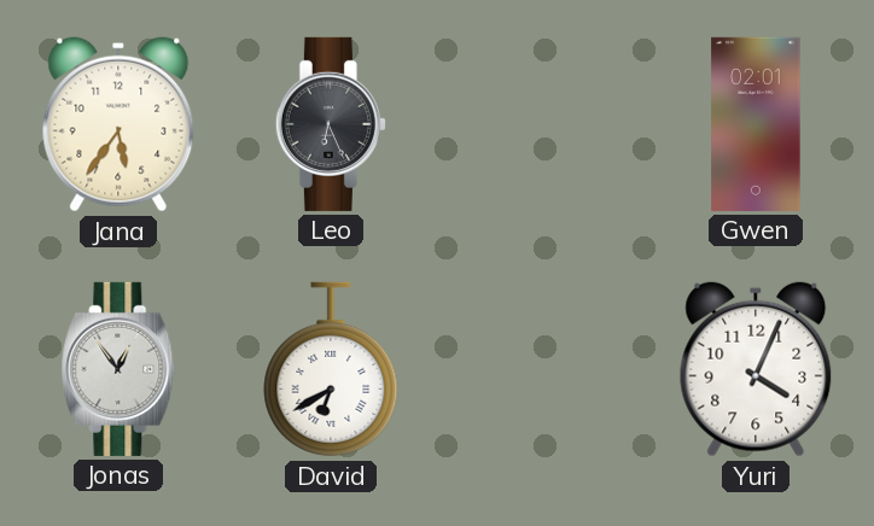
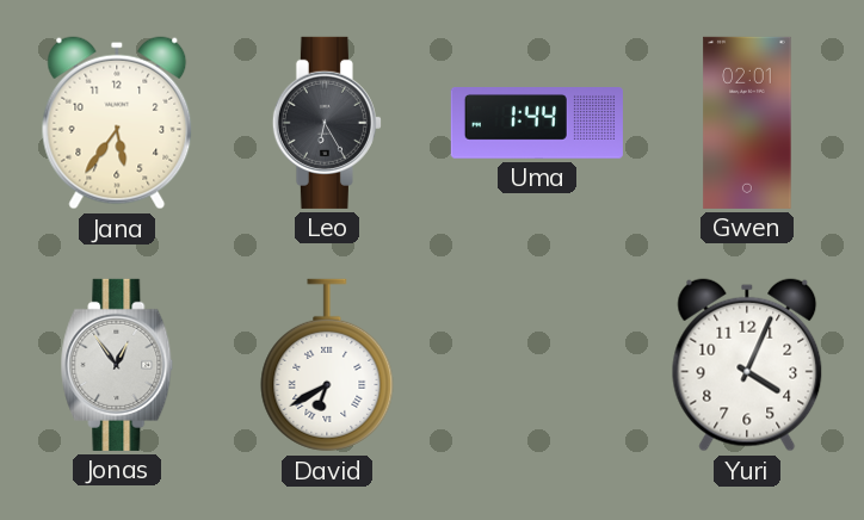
Leo: 6:26 -> 6:25 (327, 123)
Uma: none -> 1:44 (537, 124)
